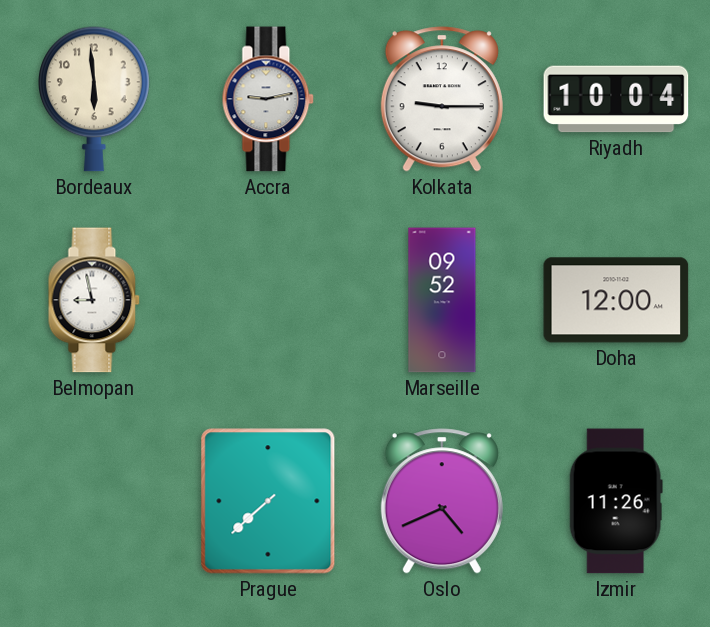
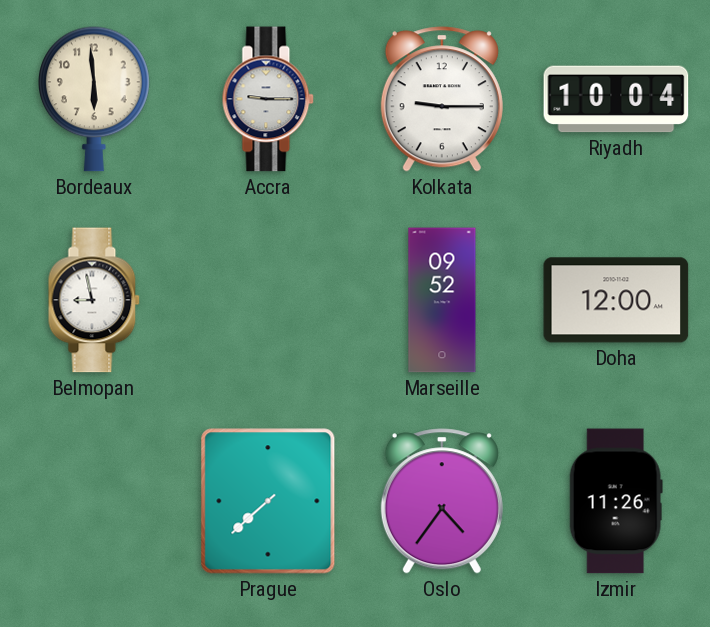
Accra: 9:13 -> 9:15 (268, 99)
Oslo: 4:41 -> 4:36 (442, 501)
